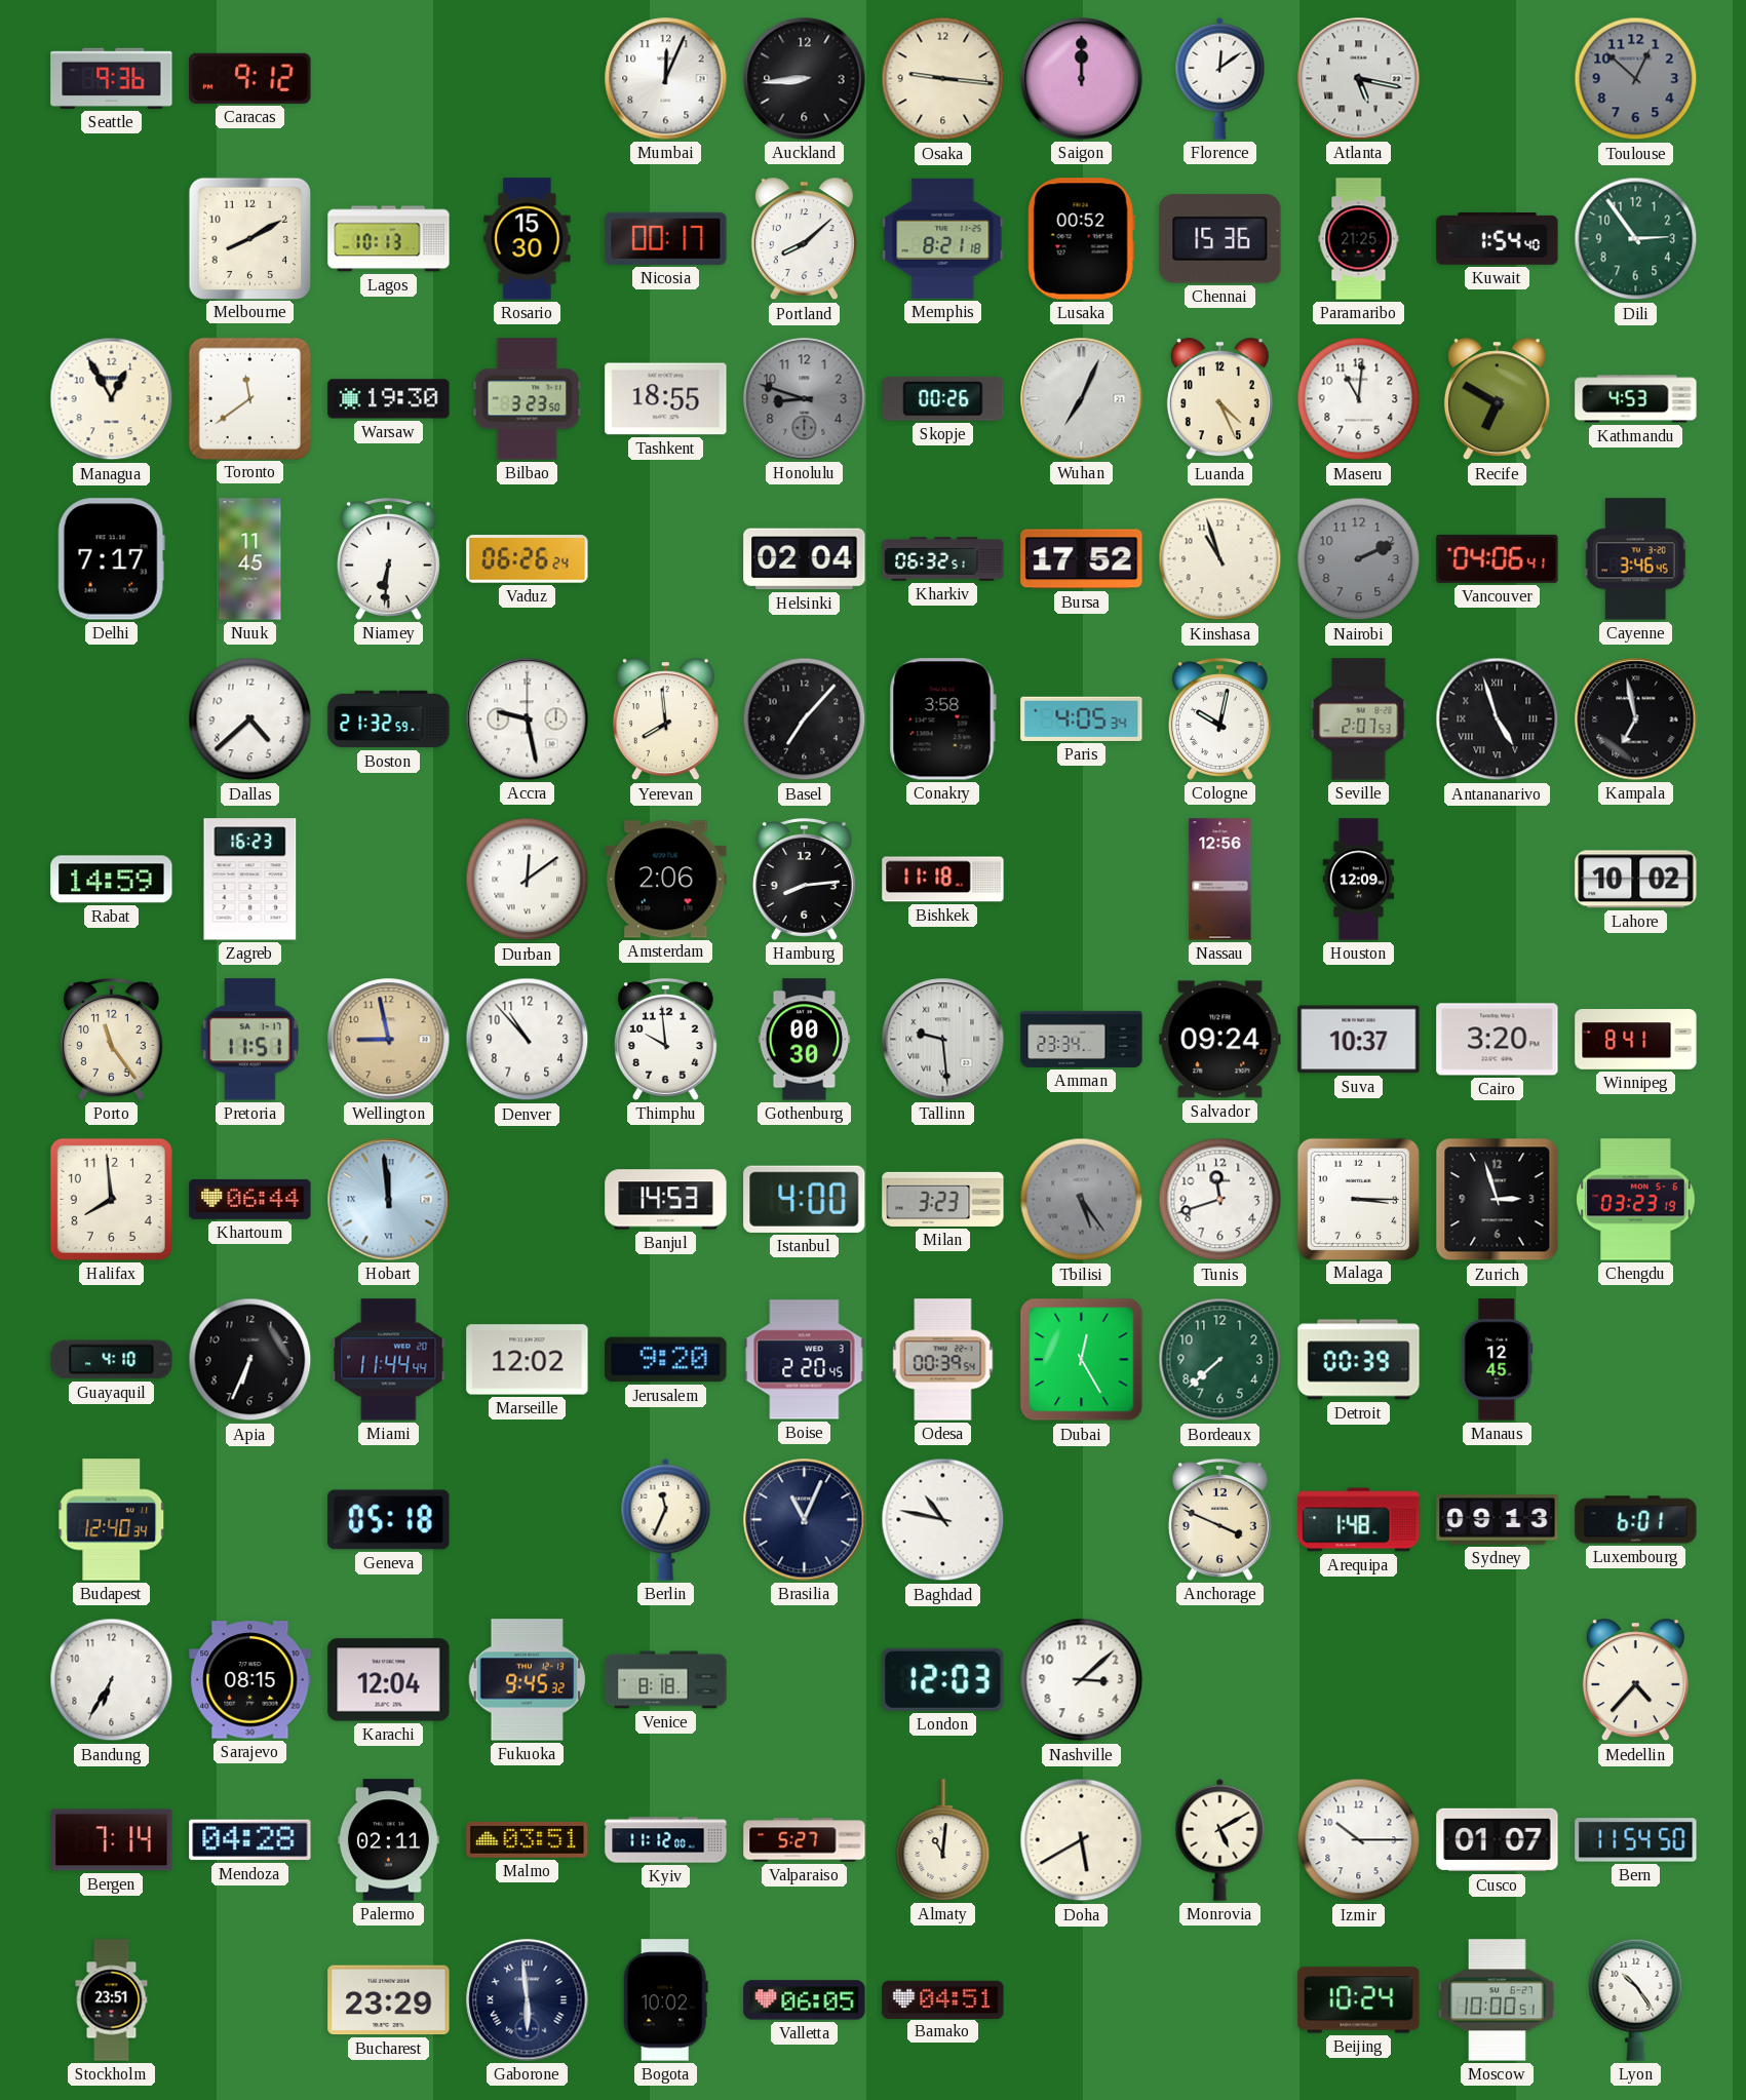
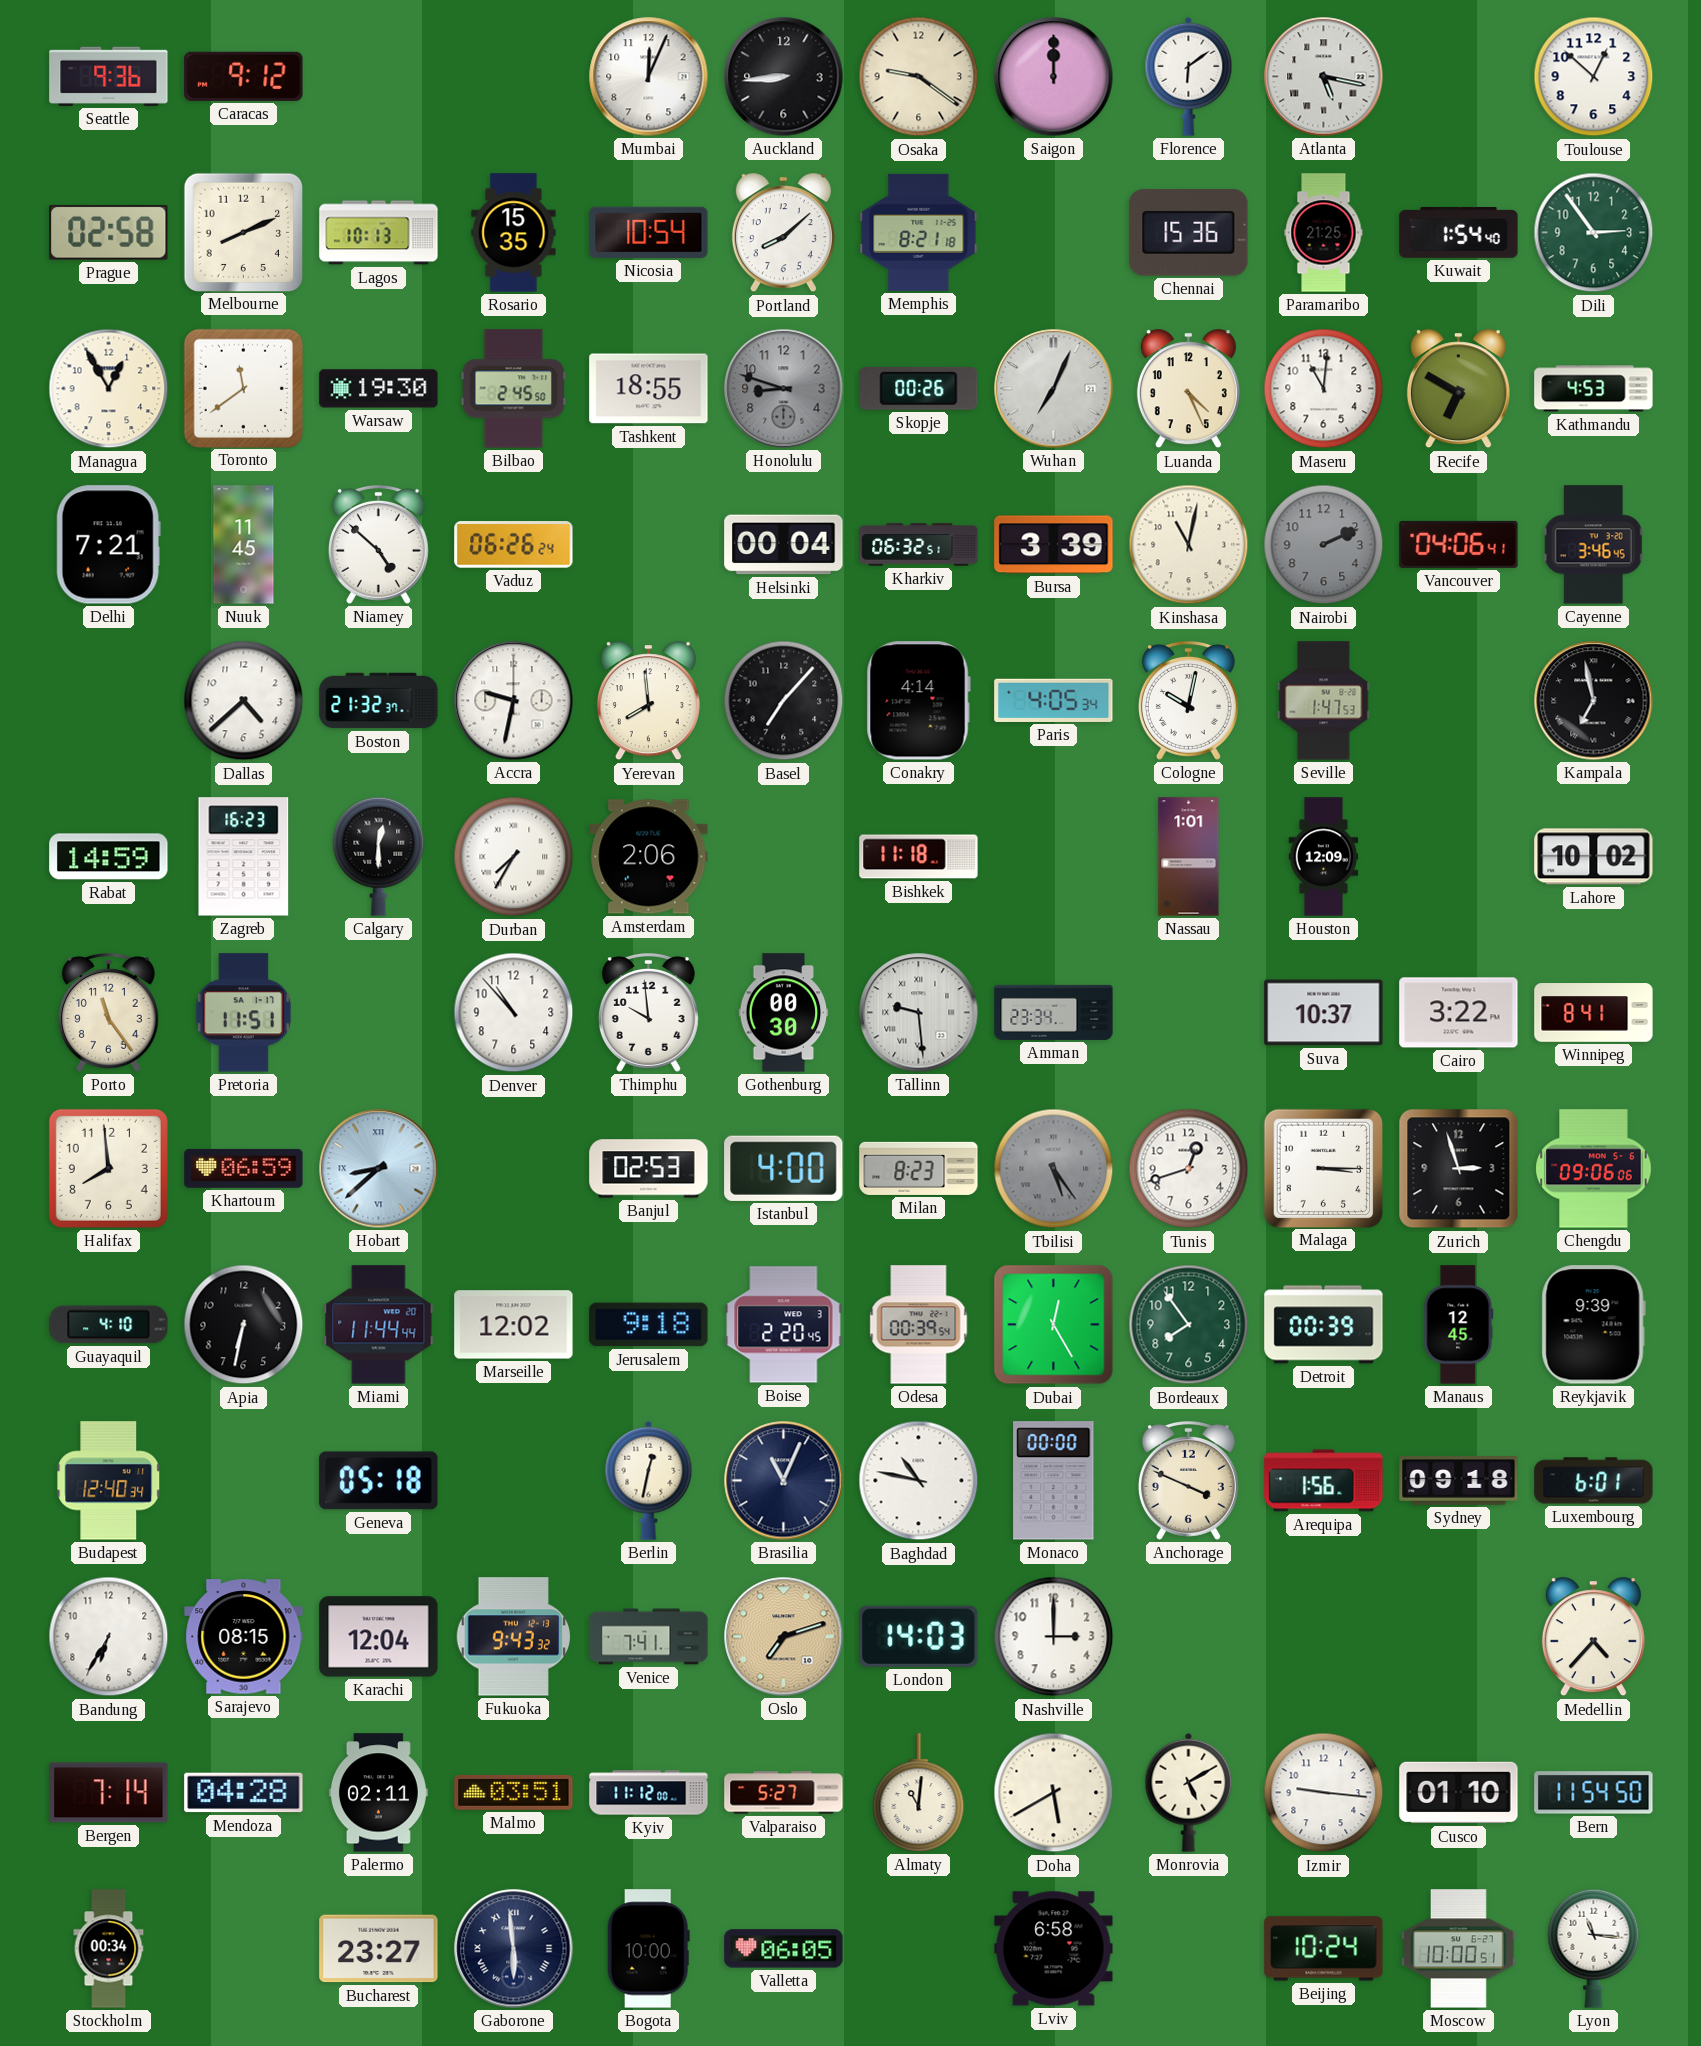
Osaka: 9:16 -> 9:21 (919, 77)
Florence: 12:09 -> 6:09 (1189, 76)
Toulouse dial: grey -> white (1594, 77)
Prague: none -> 02:58 (109, 232)
Melbourne: 8:10 -> 8:11 (243, 232)
Rosario: 15:30 -> 15:35 (514, 233)
Nicosia: 00:17 -> 10:54 (649, 232)
Lusaka: 00:52 -> none (1081, 239)
Bilbao: 3:23 -> 2:45 (514, 389)
Delhi: 7:17 -> 7:21 (108, 545)
Niamey: 6:31 -> 4:52 (378, 545)
Helsinki: 02:04 -> 00:04 (784, 545)
Bursa: 17:52 -> 3:39 (1054, 545)
Kinshasa: 10:57 -> 11:02 (1189, 545)
Boston: 21:32:59 -> 21:32:37 (379, 701)
Accra: 9:28 -> 9:32 (514, 701)
Conakry: 3:58 -> 4:14 (918, 701)
Seville: 2:07 -> 1:47 (1324, 701)
Antananarivo: 4:57 -> none (1498, 720)
Calgary: none -> 12:30 (379, 856)
Durban: 12:09 -> 7:35 (514, 857)
Hamburg: 8:14 -> none (804, 880)
Nassau: 12:56 -> 1:01 (1189, 857)
Wellington: 8:58 -> none (389, 1040)
Salvador: 09:24 -> none (1220, 1040)
Cairo: 3:20 -> 3:22 (1459, 1013)
Khartoum: 06:44 -> 06:59 (244, 1168)
Hobart: 11:59 -> 8:38 (379, 1169)
Banjul: 14:53 -> 02:53 (649, 1169)
Milan: 3:23 -> 8:23 (919, 1168)
Tunis: 11:42 -> 12:42 (1189, 1169)
Chengdu: 03:23 -> 09:06 (1594, 1169)
Apia: 6:34 -> 6:32 (244, 1325)
Jerusalem: 9:20 -> 9:18 (649, 1325)
Bordeaux: 7:38 -> 7:54 (1189, 1325)
Reykjavik: none -> 9:39 (1593, 1325)
Berlin: 11:34 -> 12:32 (649, 1480)
Monaco: none -> 00:00 (1054, 1481)
Arequipa: 1:48 -> 1:56 (1324, 1481)
Sydney: 09:13 -> 09:18 (1459, 1481)
Fukuoka: 9:45 -> 9:43 (513, 1637)
Venice: 8:18 -> 7:41 (649, 1637)
Oslo: none -> 7:12 (784, 1637)
London: 12:03 -> 14:03 (919, 1636)
Nashville: 3:08 -> 3:00 (1054, 1637)
Izmir: 10:15 -> 9:16 (1324, 1793)
Cusco: 01:07 -> 01:10 (1459, 1793)
Stockholm: 23:51 -> 00:34 (109, 1949)
Bucharest: 23:29 -> 23:27 (379, 1949)
Bogota: 10:02 -> 10:00 (648, 1949)
Bamako: 04:51 -> none (943, 1999)
Lviv: none -> 6:58 (1054, 1949)
Lyon: 10:24 -> 11:16 (1594, 1948)
